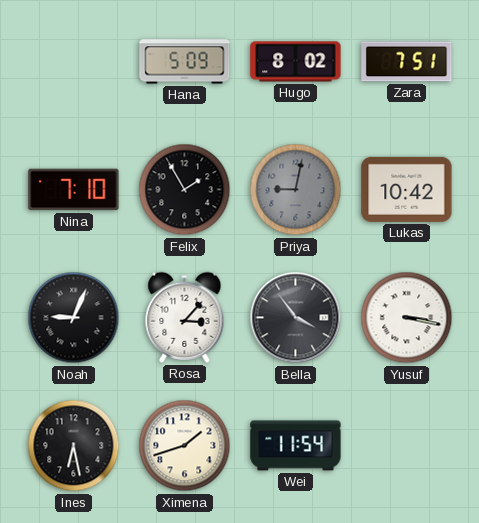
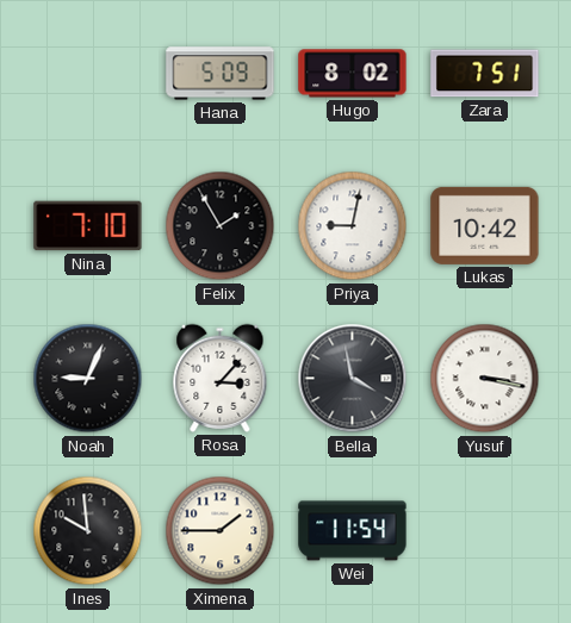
Priya dial: grey -> white (353, 226)
Bella: 3:54 -> 3:58 (353, 379)
Ines: 6:28 -> 9:59 (88, 531)
Ximena: 1:42 -> 1:45 (221, 531)
